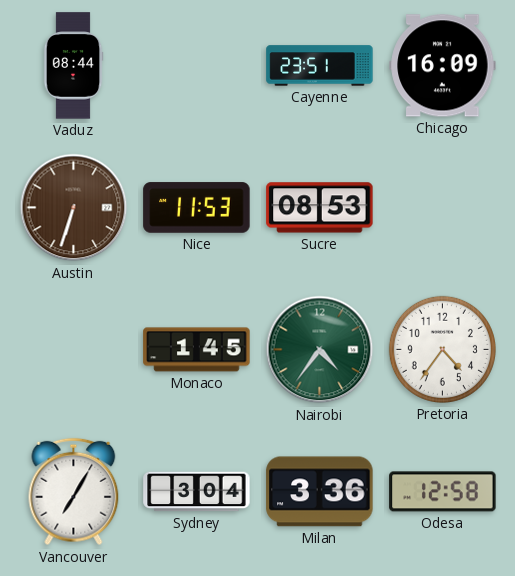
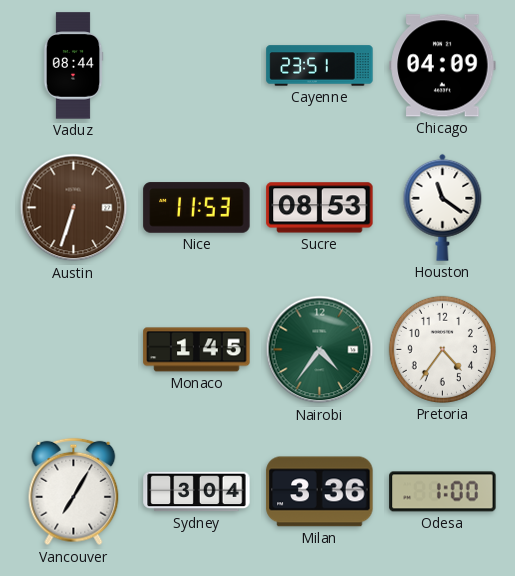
Chicago: 16:09 -> 04:09 (443, 66)
Houston: none -> 11:21 (443, 207)
Odesa: 12:58 -> 1:00 (443, 492)
